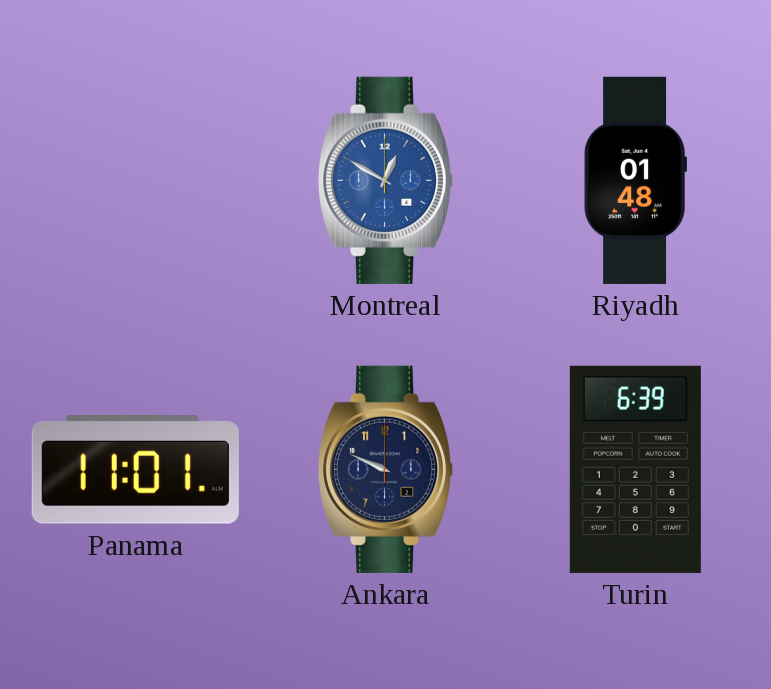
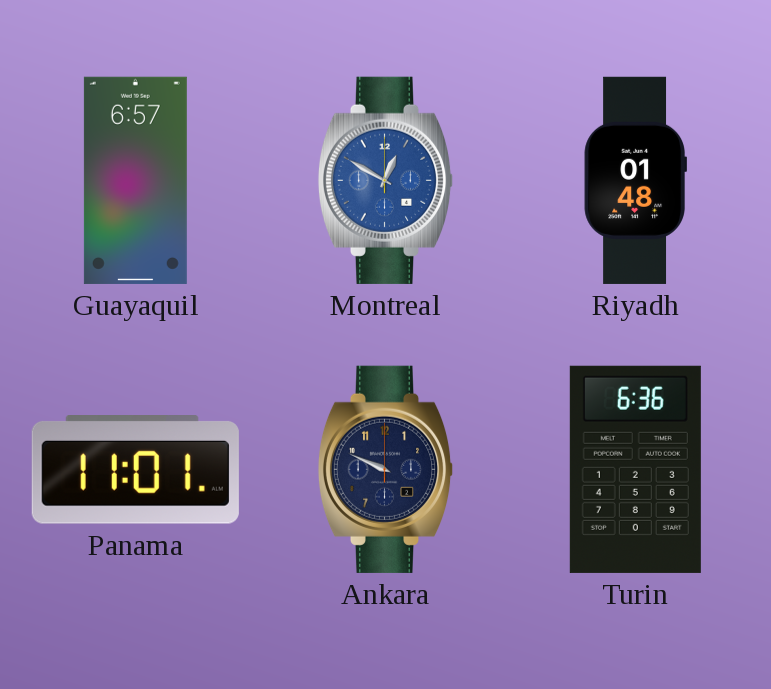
Guayaquil: none -> 6:57 (135, 180)
Turin: 6:39 -> 6:36 (635, 469)
